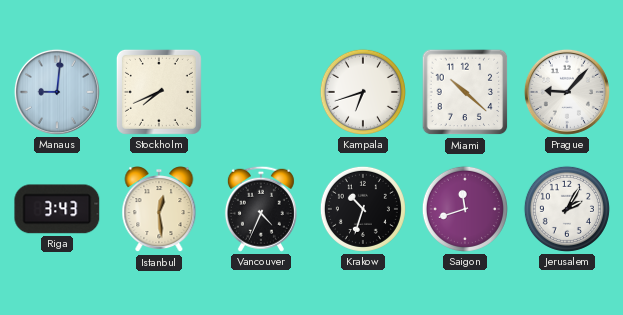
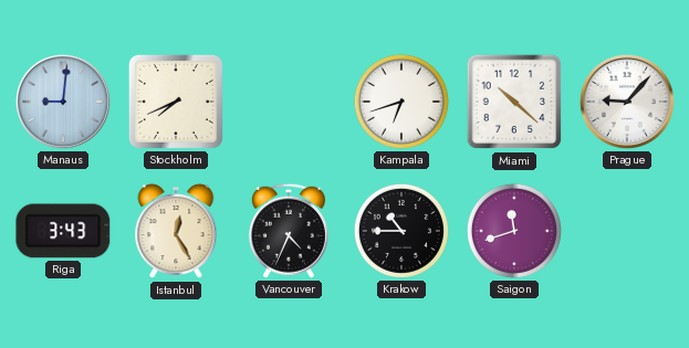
Istanbul: 12:29 -> 12:25 (176, 232)
Krakow: 10:33 -> 10:45 (401, 231)
Jerusalem: 2:05 -> none (567, 209)
